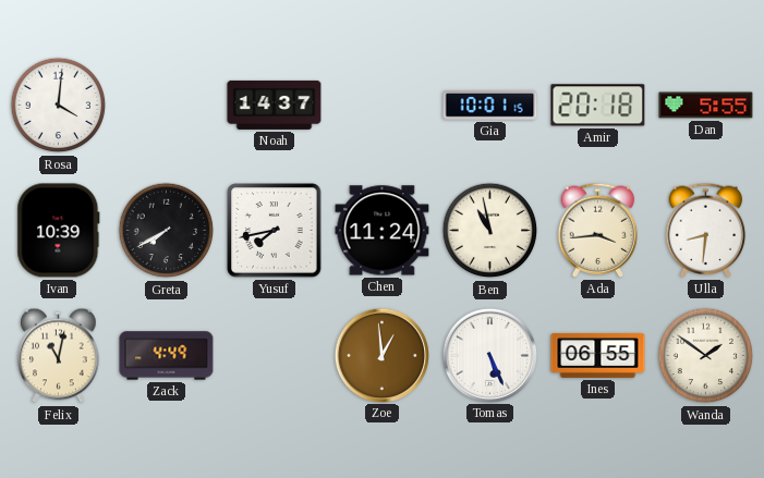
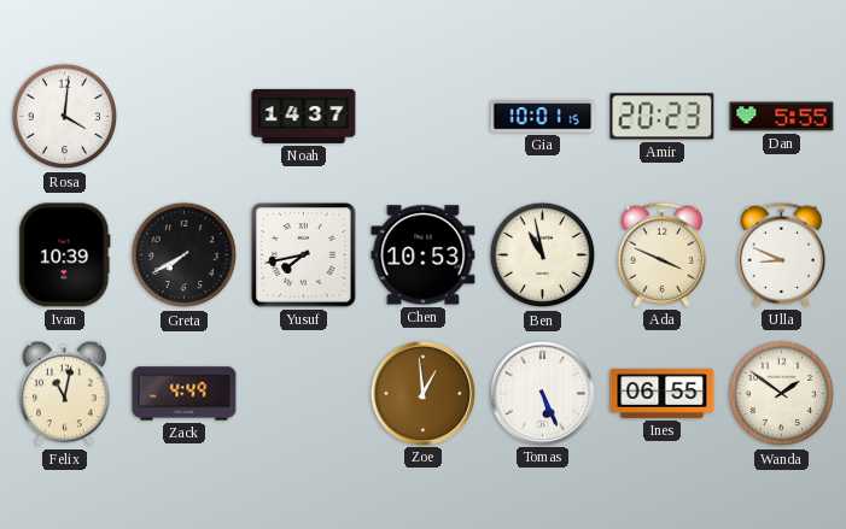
Amir: 20:18 -> 20:23 (663, 117)
Chen: 11:24 -> 10:53 (424, 255)
Ada: 3:44 -> 3:49 (663, 254)
Ulla: 8:31 -> 8:49 (782, 254)
